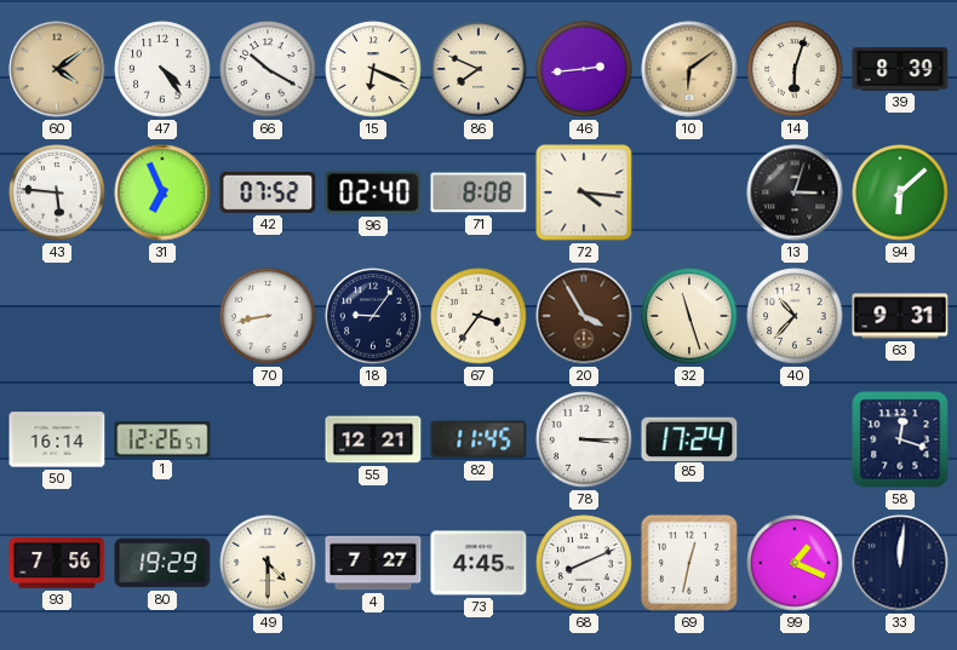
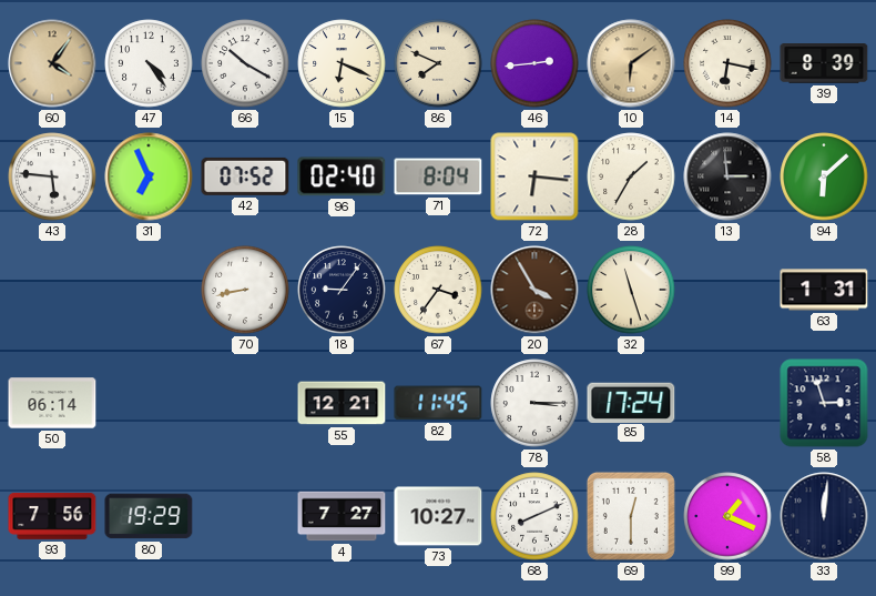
60: 4:09 -> 4:06 (52, 63)
14: 6:03 -> 6:17 (727, 63)
71: 8:08 -> 8:04 (438, 176)
72: 4:16 -> 6:16 (534, 176)
28: none -> 1:35 (631, 176)
13: 3:03 -> 2:59 (727, 176)
40: 10:37 -> none (795, 316)
63: 9:31 -> 1:31 (824, 290)
50: 16:14 -> 06:14 (52, 403)
1: 12:26 -> none (162, 439)
58: 12:18 -> 2:57 (824, 403)
49: 4:30 -> none (268, 563)
73: 4:45 -> 10:27 (438, 516)
69: 12:32 -> 12:30 (631, 516)
